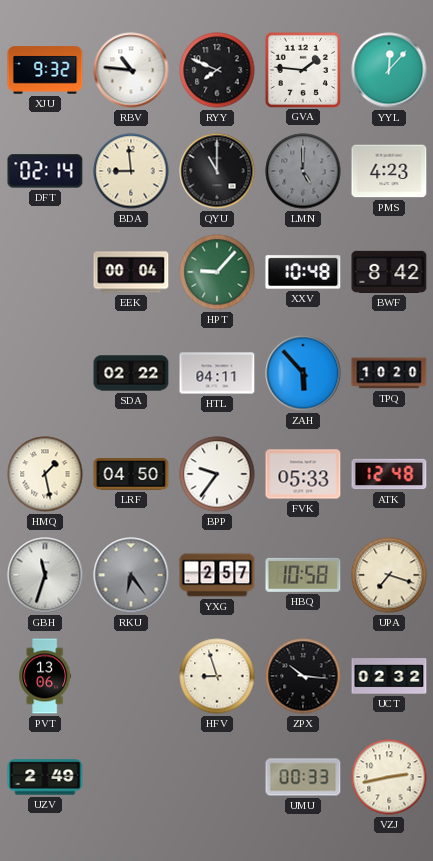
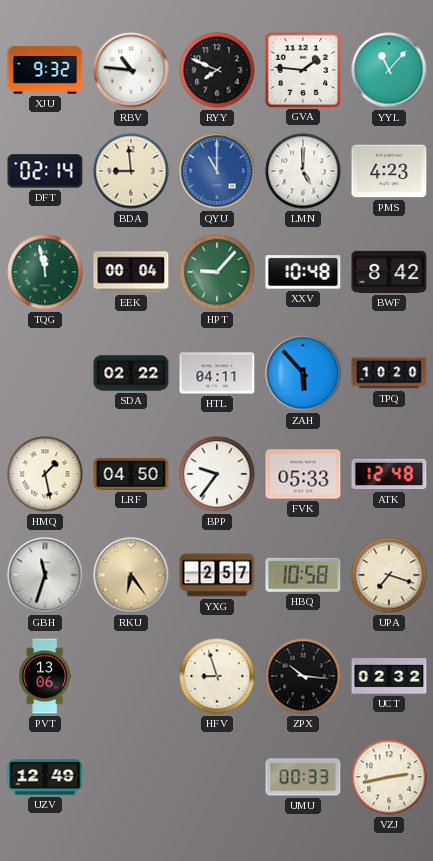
YYL: 12:07 -> 11:07 (389, 70)
QYU dial: black -> blue (217, 171)
LMN dial: grey -> white (303, 171)
TQG: none -> 11:58 (45, 272)
RKU dial: grey -> champagne (131, 575)
UZV: 2:49 -> 12:49 (45, 777)
